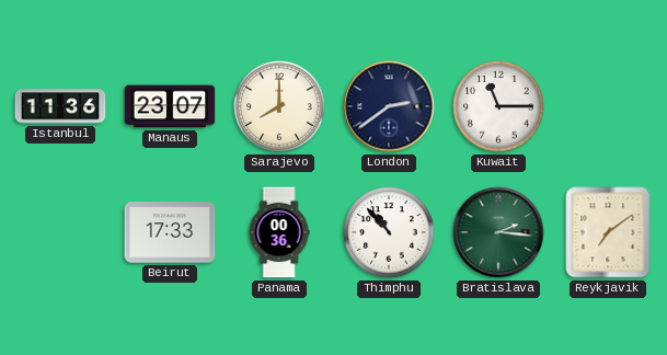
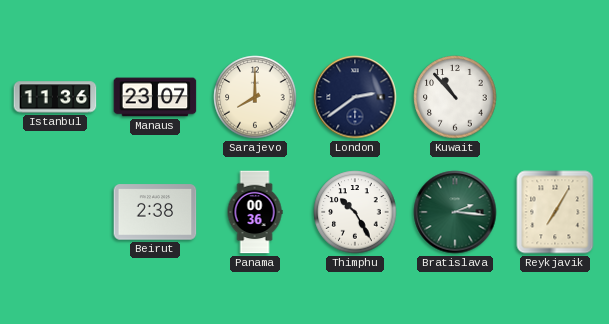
Kuwait: 11:15 -> 10:53 (455, 97)
Beirut: 17:33 -> 2:38 (155, 212)
Thimphu: 10:53 -> 10:25 (355, 212)
Reykjavik: 7:09 -> 7:05 (555, 212)
